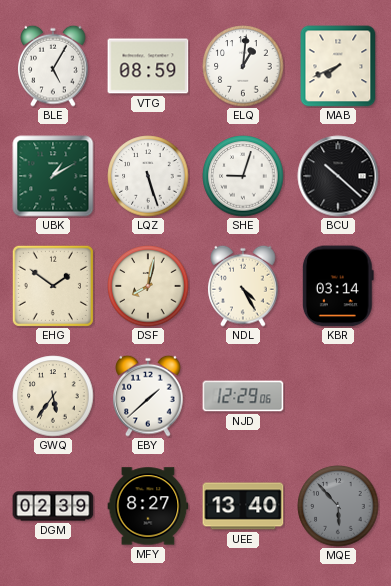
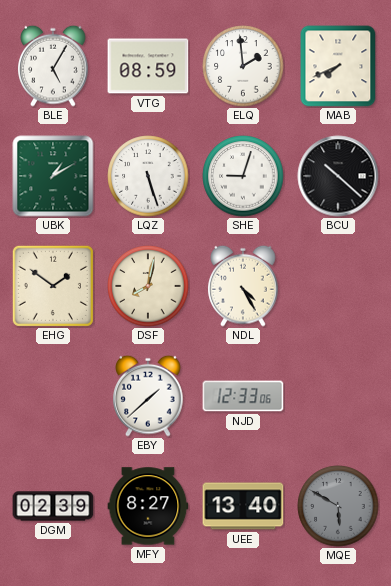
ELQ: 1:01 -> 1:59 (243, 66)
KBR: 03:14 -> none (338, 286)
GWQ: 5:36 -> none (53, 396)
NJD: 12:29 -> 12:33 (243, 396)
MQE: 5:53 -> 5:50 (338, 506)
